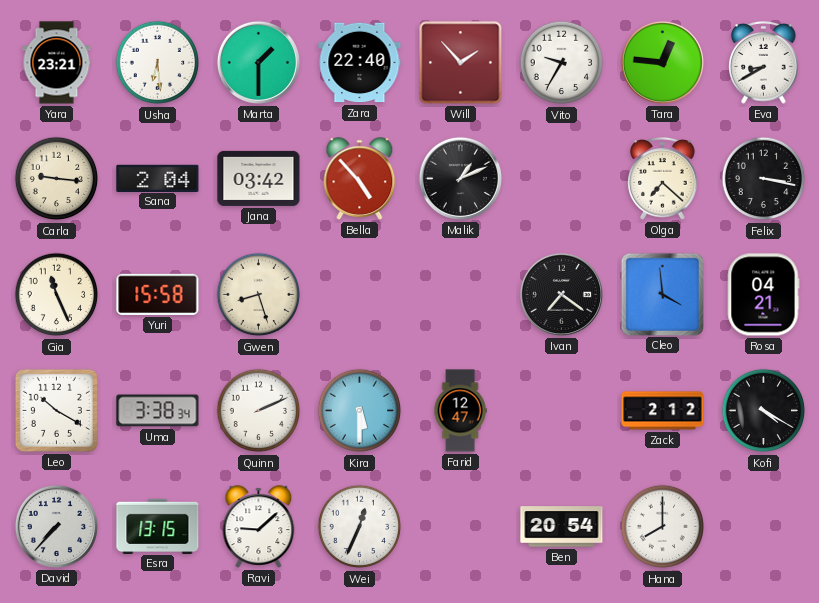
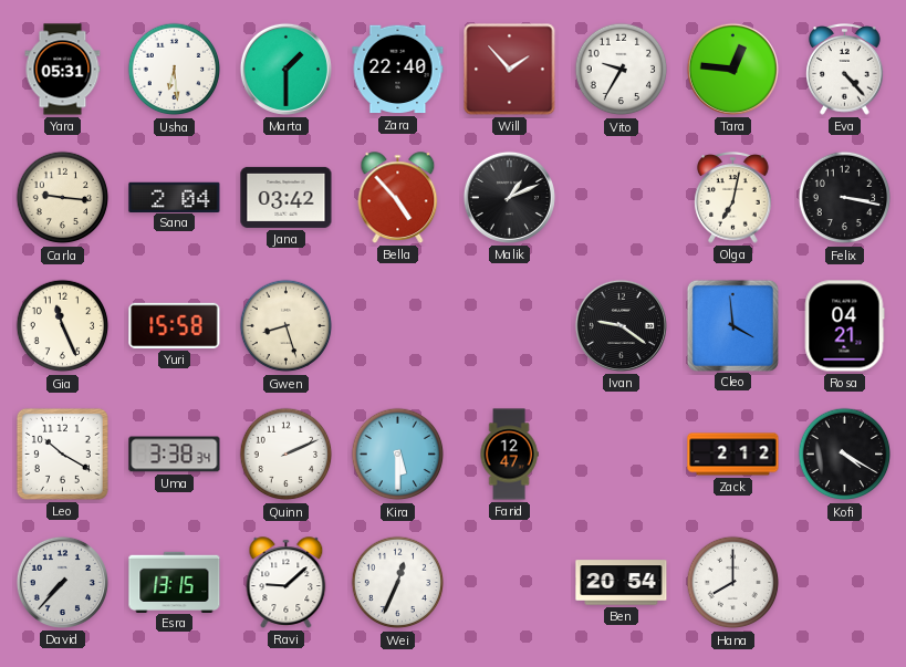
Yara: 23:21 -> 05:31 (63, 70)
Eva: 8:40 -> 4:23 (845, 70)
Olga: 7:22 -> 7:02 (733, 198)
Ivan: 7:21 -> 9:21 (621, 325)
